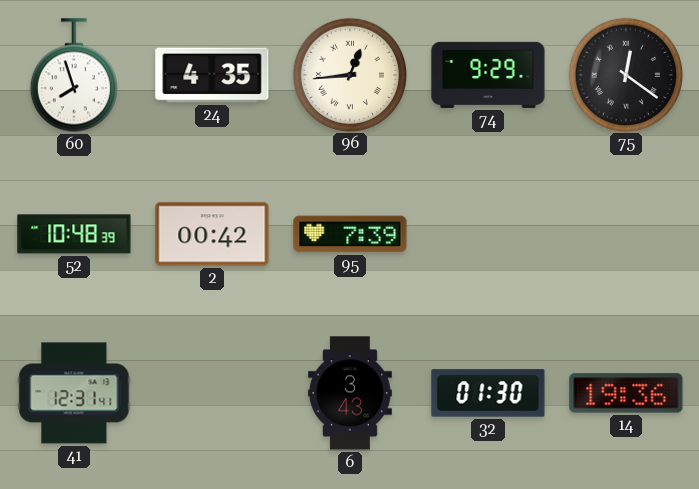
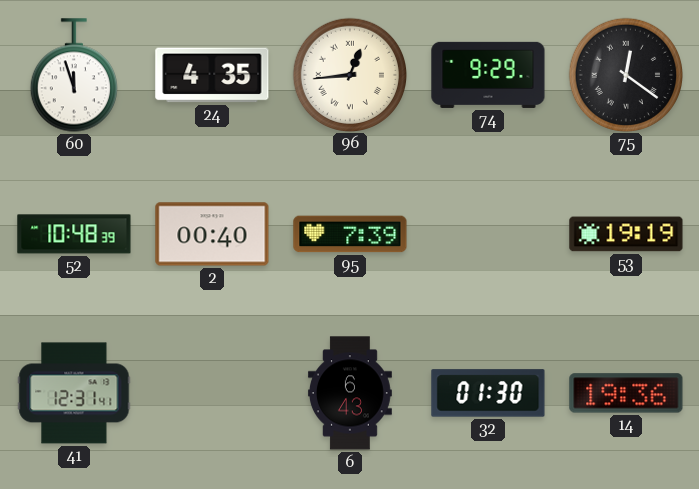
60: 7:57 -> 11:57 (74, 75)
2: 00:42 -> 00:40 (212, 234)
53: none -> 19:19 (626, 234)
6: 3:43 -> 6:43 (350, 393)
